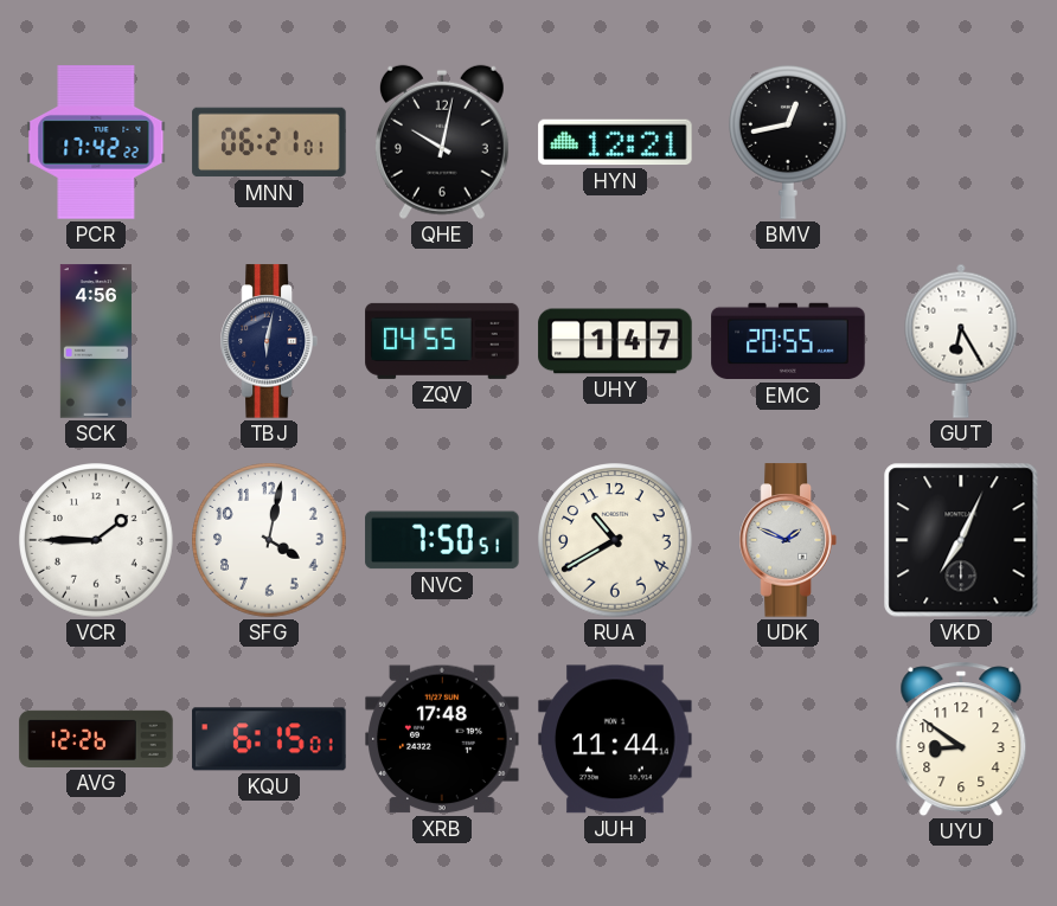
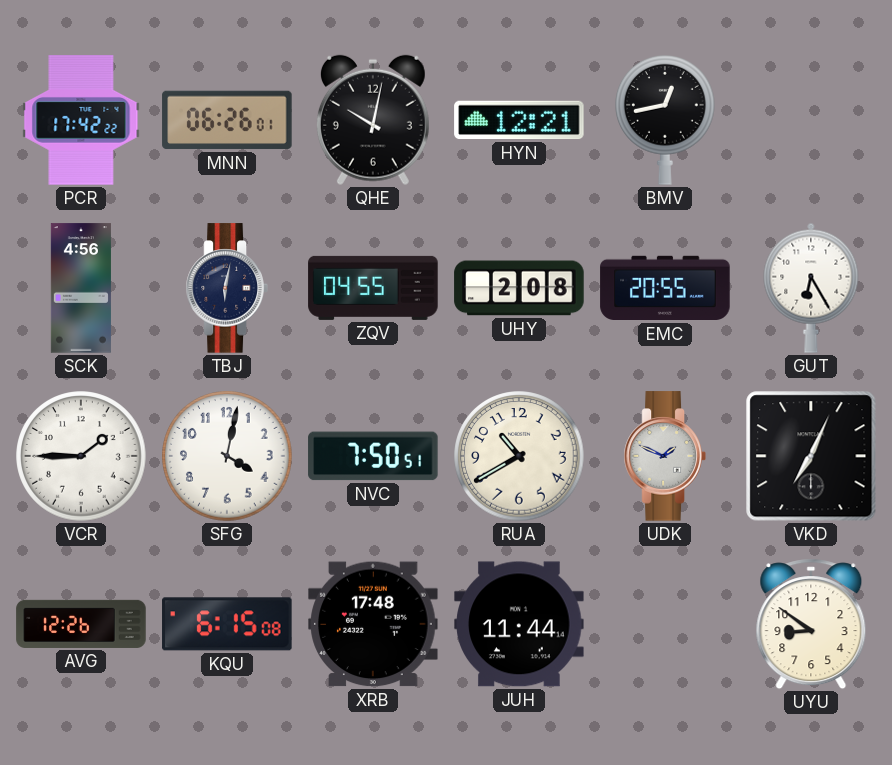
MNN: 06:21 -> 06:26 (227, 120)
UHY: 1:47 -> 2:08 (519, 288)
KQU: 6:15:01 -> 6:15:08 (227, 624)
